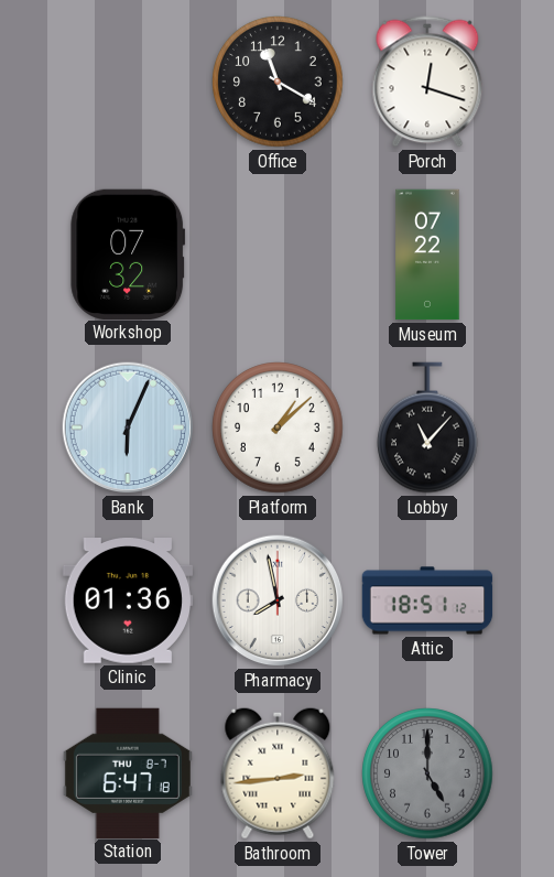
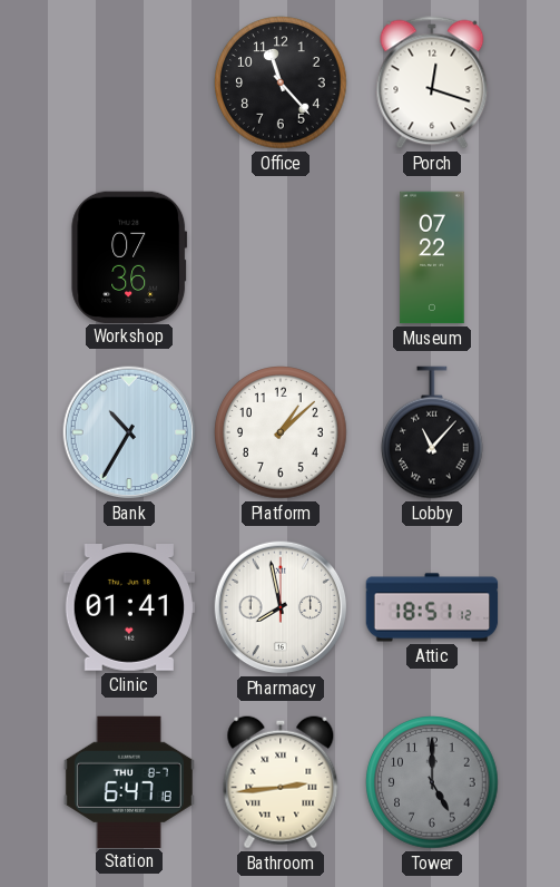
Office: 11:20 -> 11:23 (281, 82)
Workshop: 07:32 -> 07:36 (129, 256)
Bank: 6:04 -> 10:35 (129, 432)
Clinic: 01:36 -> 01:41 (128, 608)
